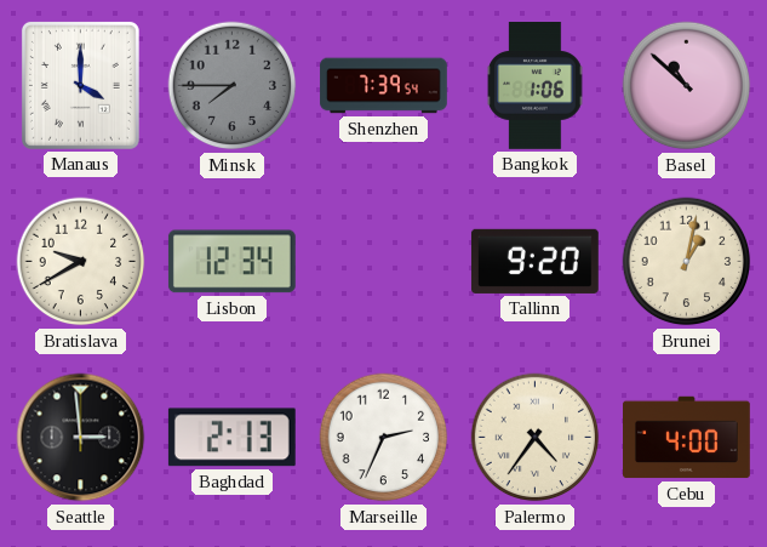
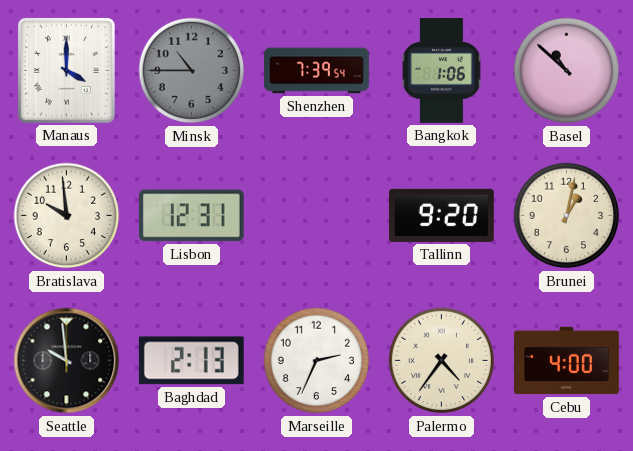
Minsk: 7:45 -> 10:45 (192, 71)
Bratislava: 9:40 -> 9:59 (67, 216)
Lisbon: 12:34 -> 12:31 (191, 216)
Seattle: 2:59 -> 9:59 (67, 361)
